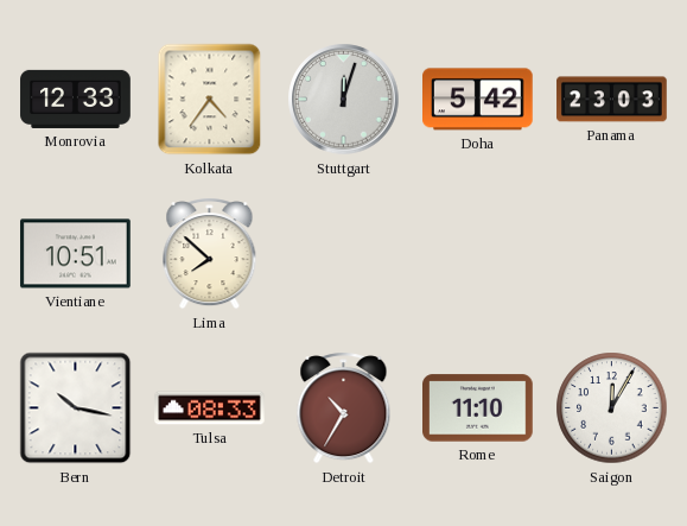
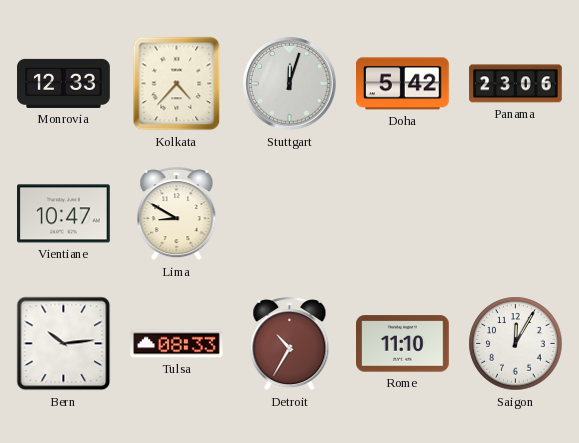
Kolkata: 4:36 -> 4:37 (177, 84)
Panama: 23:03 -> 23:06 (516, 84)
Vientiane: 10:51 -> 10:47 (64, 214)
Lima: 7:52 -> 8:50 (177, 214)
Bern: 10:17 -> 10:14 (64, 344)
